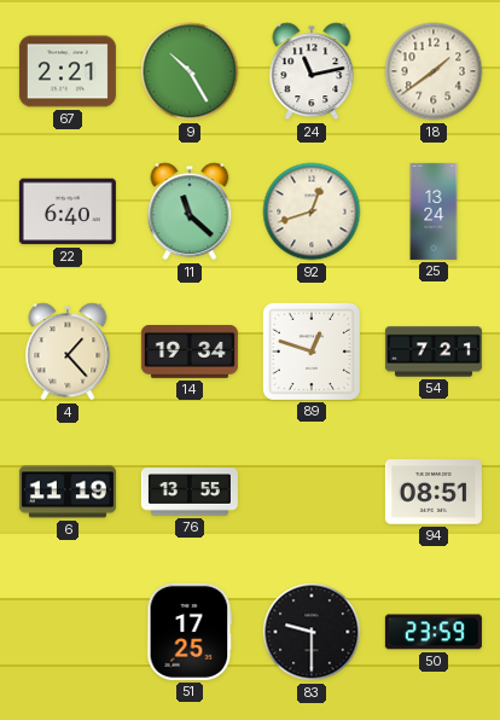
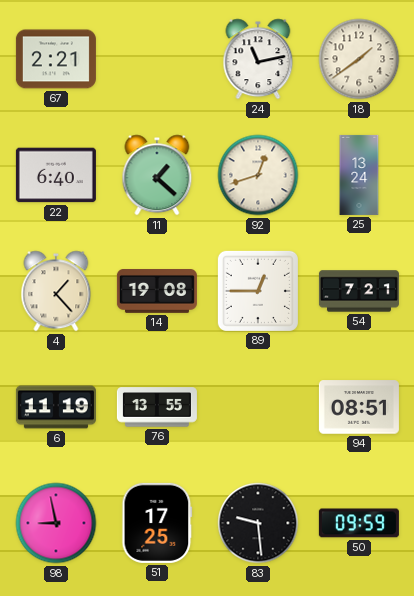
9: 10:25 -> none (190, 71)
11: 11:22 -> 1:22 (157, 175)
14: 19:34 -> 19:08 (157, 292)
89: 12:48 -> 12:45 (258, 291)
98: none -> 8:58 (56, 523)
83: 9:30 -> 9:29 (258, 523)
50: 23:59 -> 09:59 (359, 523)
